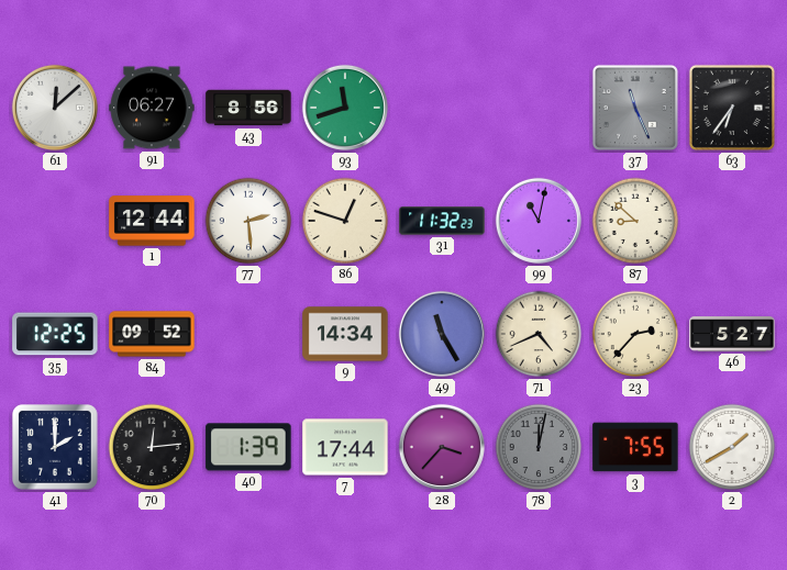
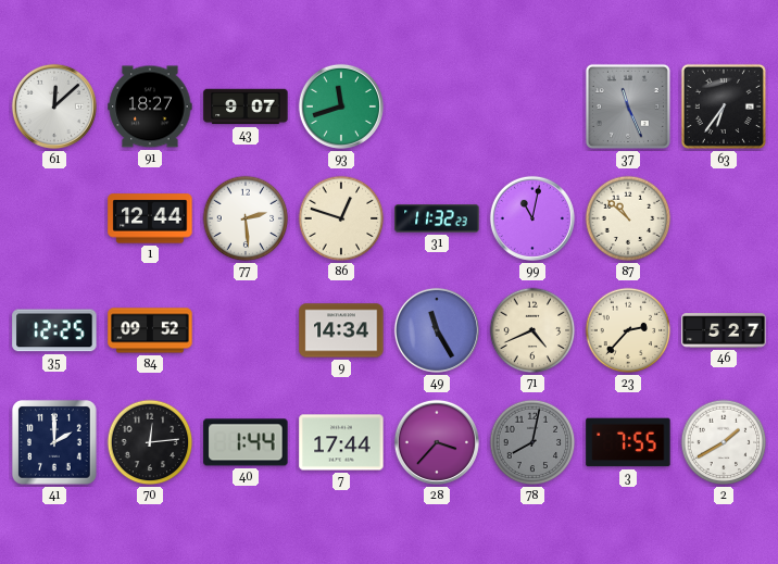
91: 06:27 -> 18:27 (150, 106)
43: 8:56 -> 9:07 (246, 106)
87: 8:52 -> 10:52 (628, 218)
40: 1:39 -> 1:44 (246, 442)
78: 12:02 -> 8:02 (532, 442)
